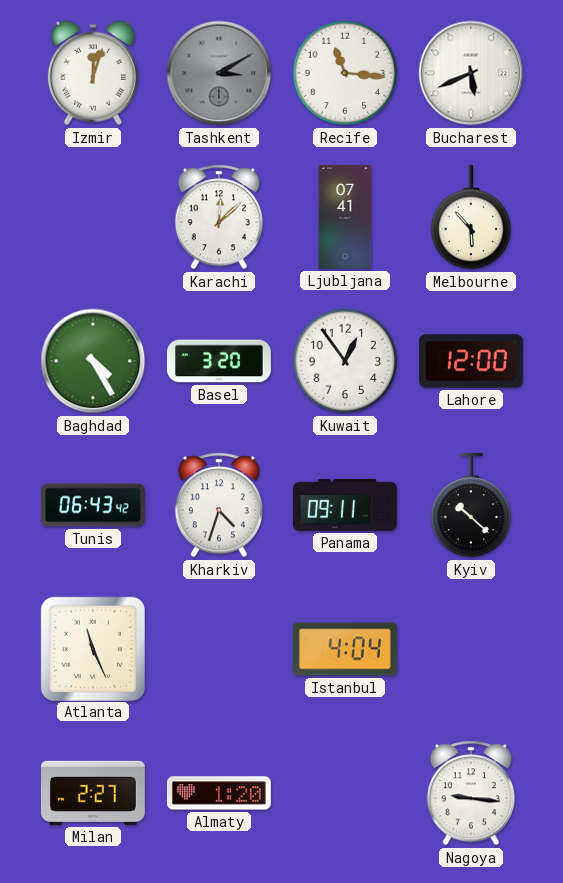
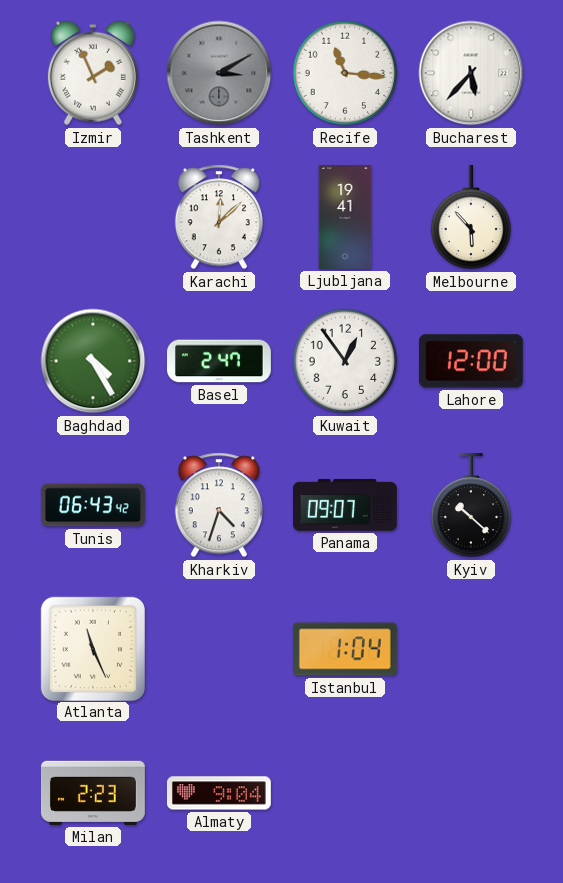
Izmir: 12:03 -> 1:56 (93, 73)
Bucharest: 5:41 -> 5:37 (471, 73)
Ljubljana: 07:41 -> 19:41 (345, 218)
Basel: 3:20 -> 2:47 (220, 361)
Panama: 09:11 -> 09:07 (345, 505)
Istanbul: 4:04 -> 1:04 (345, 649)
Milan: 2:27 -> 2:23 (93, 793)
Almaty: 1:20 -> 9:04 (219, 793)
Nagoya: 9:16 -> none (471, 793)
